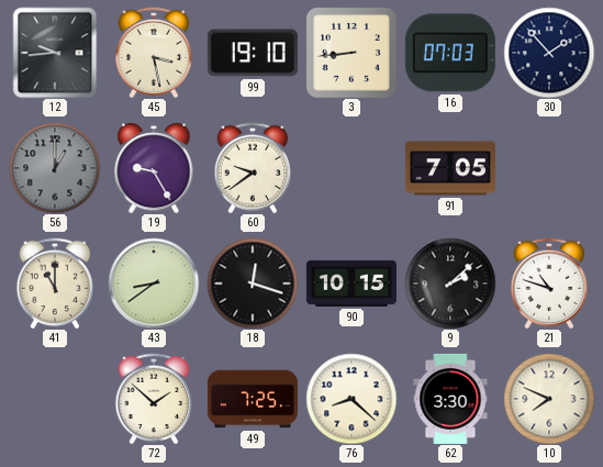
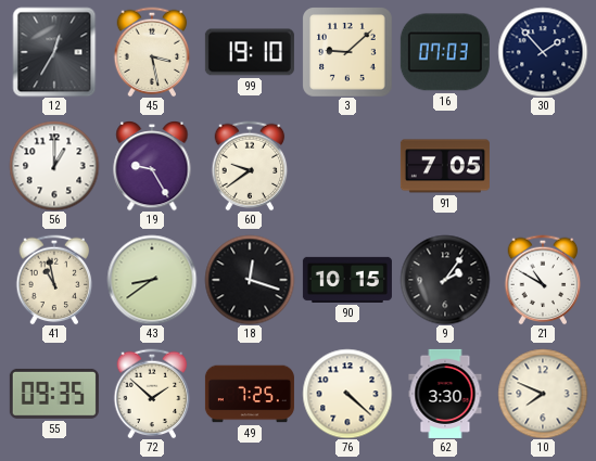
12: 9:44 -> 12:35 (54, 52)
3: 8:44 -> 9:08 (347, 52)
56 dial: grey -> white (54, 166)
41: 11:00 -> 10:58 (54, 280)
9: 2:08 -> 2:06 (445, 280)
21: 10:48 -> 10:50 (543, 280)
55: none -> 09:35 (54, 394)
76: 8:22 -> 4:22 (347, 394)
